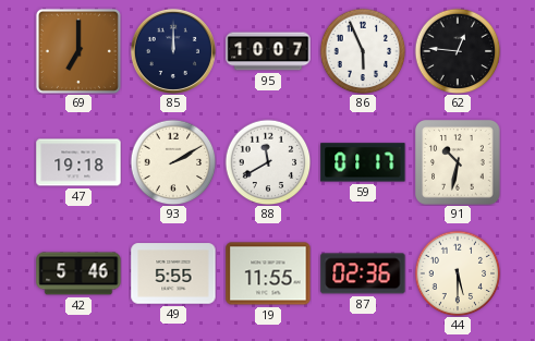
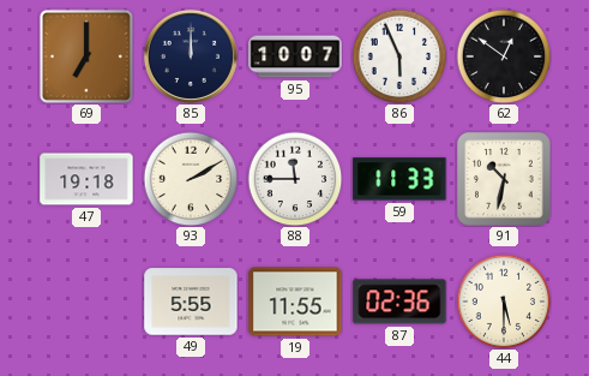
62: 12:46 -> 12:51 (504, 56)
88: 11:40 -> 11:45 (295, 179)
59: 01:17 -> 11:33 (399, 179)
42: 5:46 -> none (78, 273)
